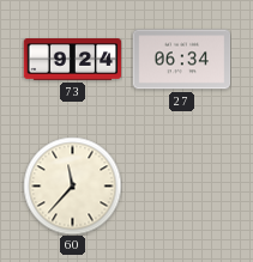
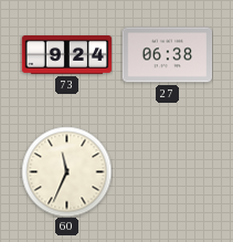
27: 06:34 -> 06:38 (167, 55)
60: 11:37 -> 11:34 (66, 171)
